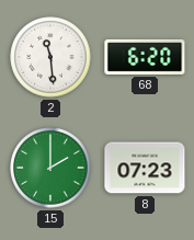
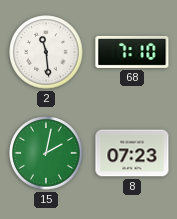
68: 6:20 -> 7:10 (132, 52)
15: 2:00 -> 2:02 (46, 153)
